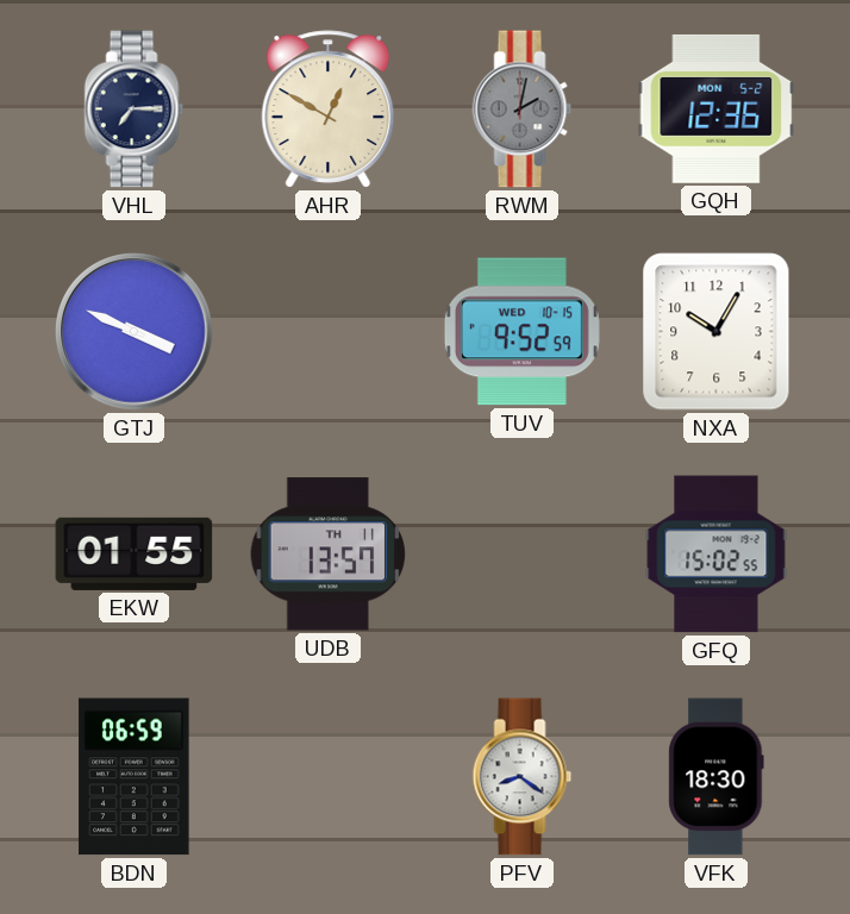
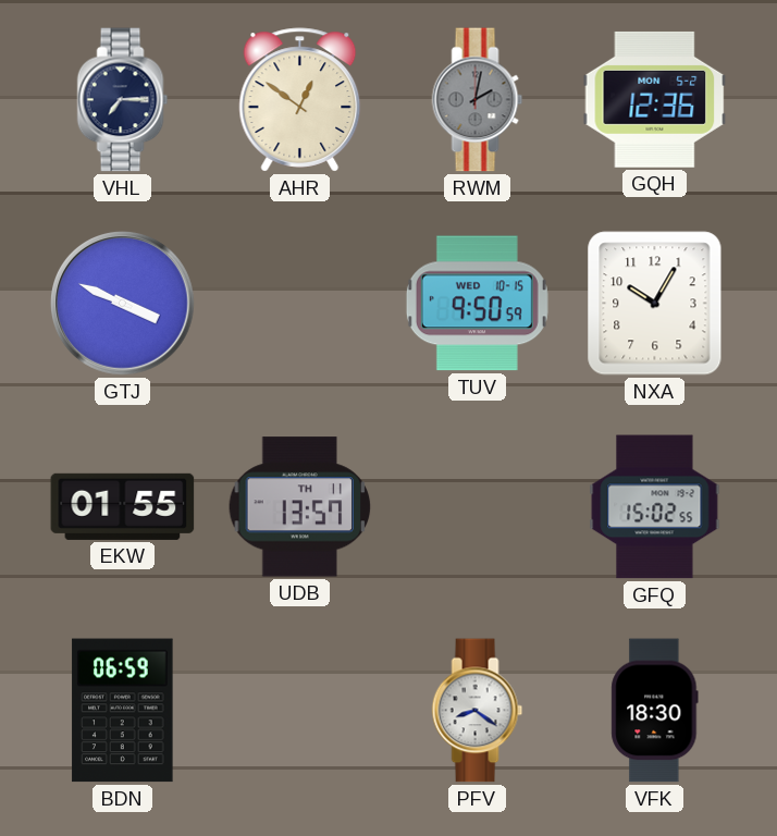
AHR: 12:50 -> 12:51 (300, 100)
TUV: 9:52 -> 9:50 (477, 304)
